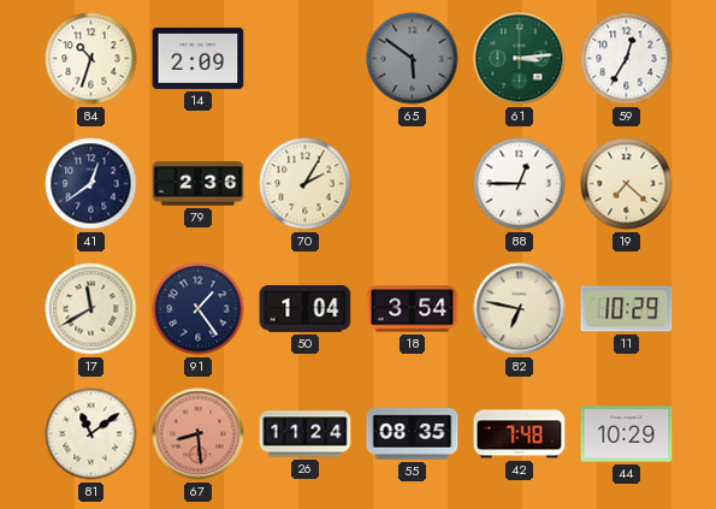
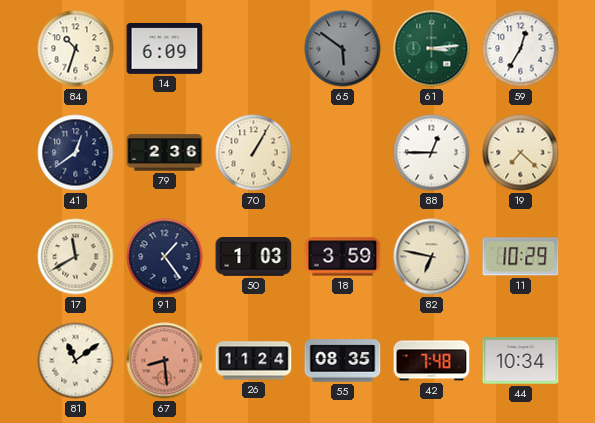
14: 2:09 -> 6:09 (165, 48)
70: 2:05 -> 1:05 (254, 153)
50: 1:04 -> 1:03 (254, 257)
18: 3:54 -> 3:59 (343, 257)
44: 10:29 -> 10:34 (521, 361)
